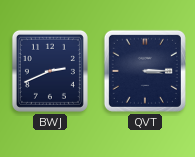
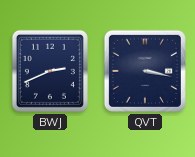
QVT: 3:15 -> 3:17 (145, 71)
